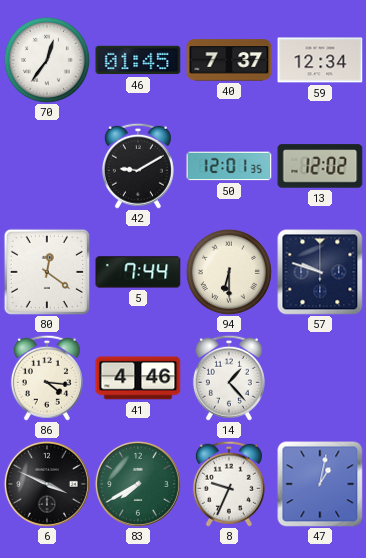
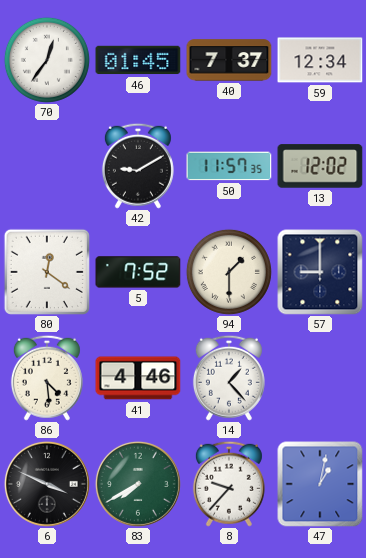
50: 12:01 -> 11:57 (229, 166)
5: 7:44 -> 7:52 (138, 272)
94: 6:30 -> 1:30 (229, 272)
57: 9:48 -> 9:00 (320, 272)
86: 4:16 -> 4:29 (47, 378)
8: 9:34 -> 9:37 (229, 484)
